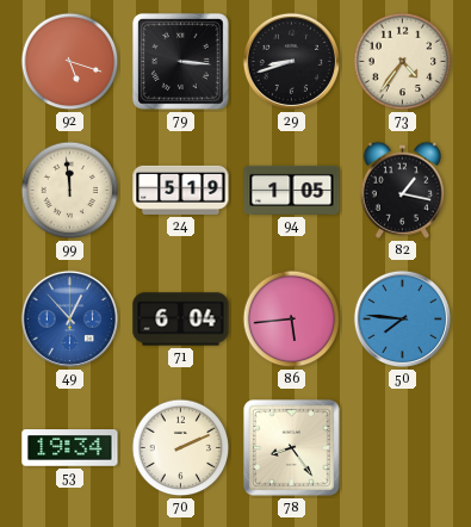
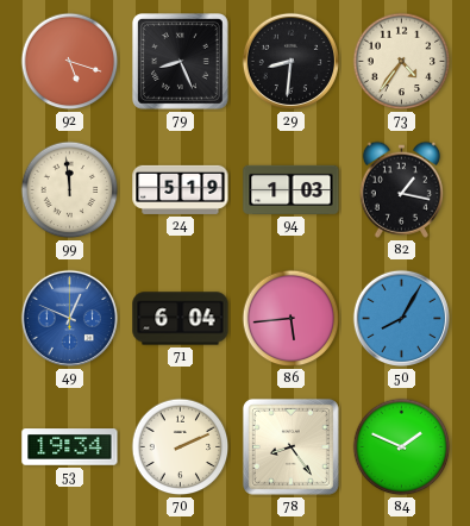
79: 3:16 -> 8:26 (180, 61)
29: 8:42 -> 8:31 (290, 61)
94: 1:05 -> 1:03 (292, 189)
49: 12:53 -> 12:49 (69, 318)
50: 7:46 -> 8:05 (401, 318)
84: none -> 1:49 (402, 447)
